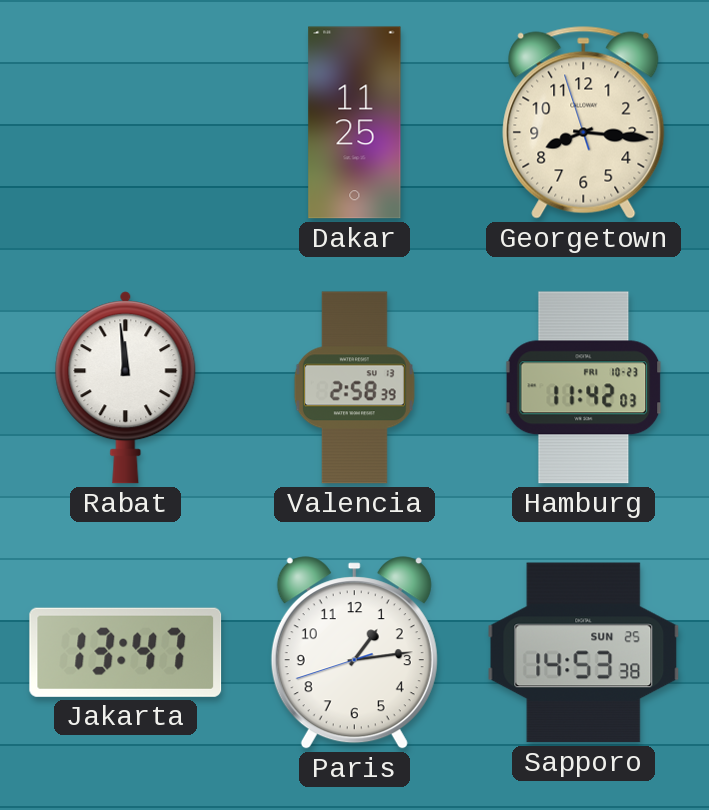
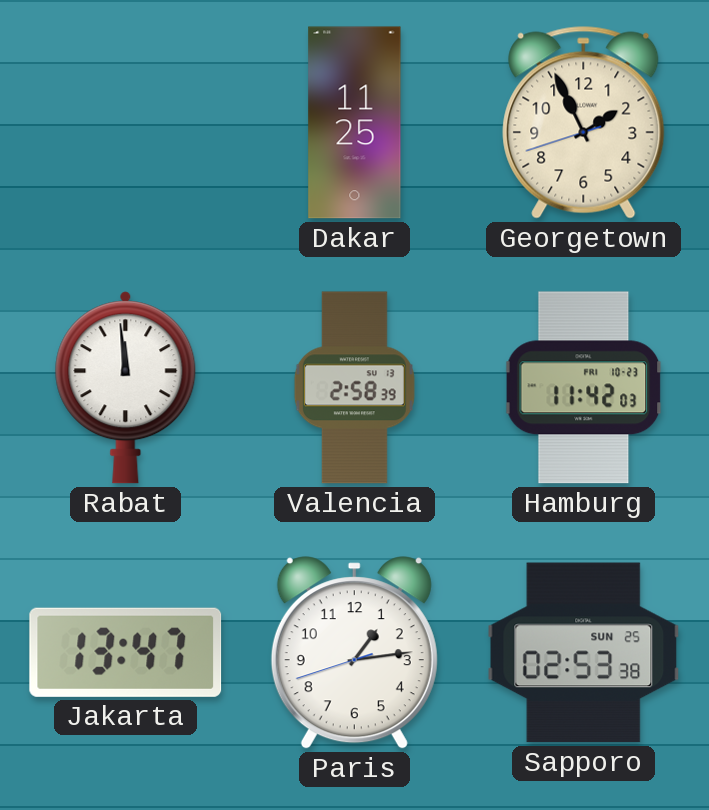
Georgetown: 8:15 -> 1:55 (584, 122)
Sapporo: 14:53 -> 02:53 (584, 653)
